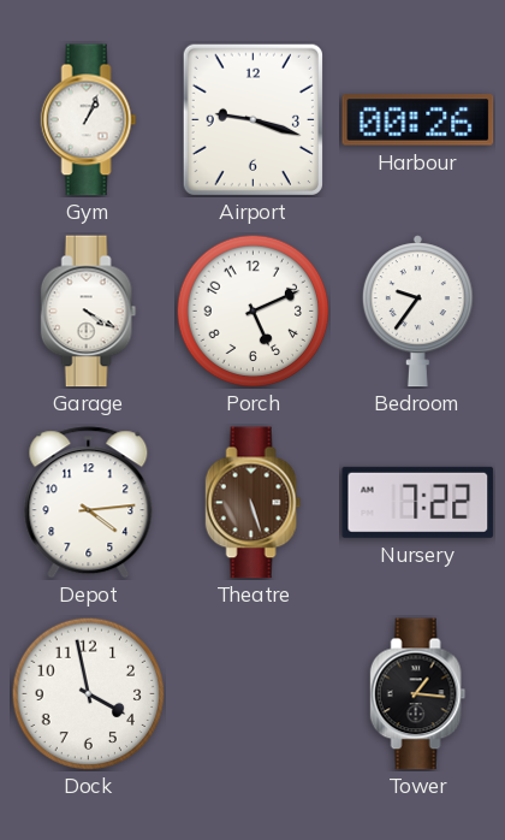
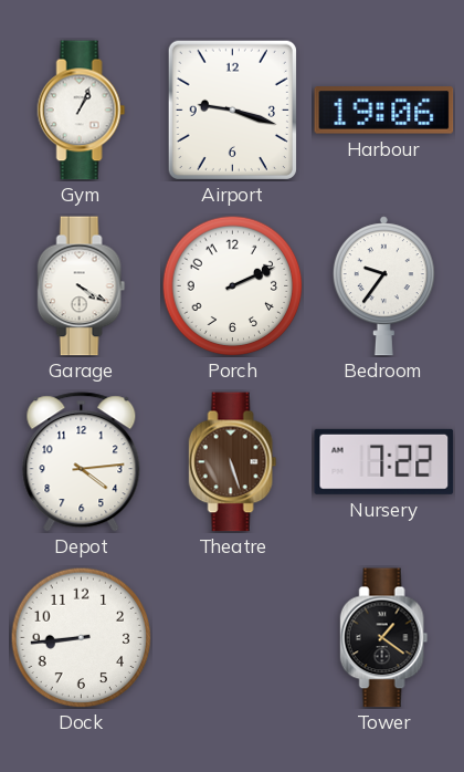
Harbour: 00:26 -> 19:06 (384, 111)
Porch: 5:11 -> 2:11 (232, 285)
Dock: 3:58 -> 8:44 (81, 637)
Tower: 1:16 -> 1:21 (384, 638)
